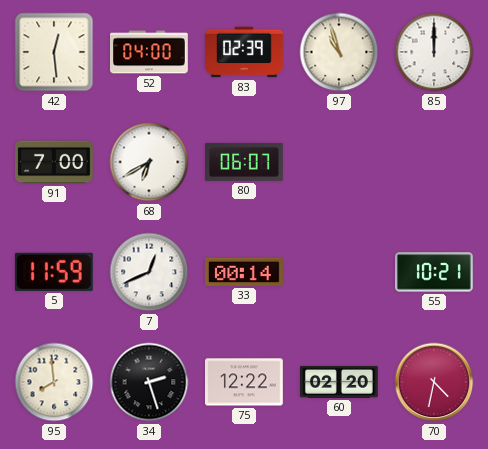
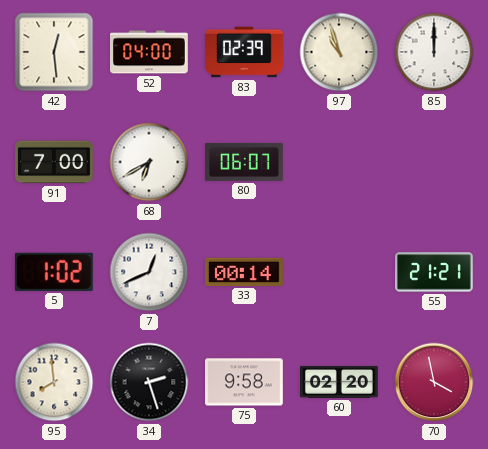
5: 11:59 -> 1:02 (54, 272)
55: 10:21 -> 21:21 (435, 272)
75: 12:22 -> 9:58 (245, 382)
70: 4:32 -> 3:58 (434, 382)
